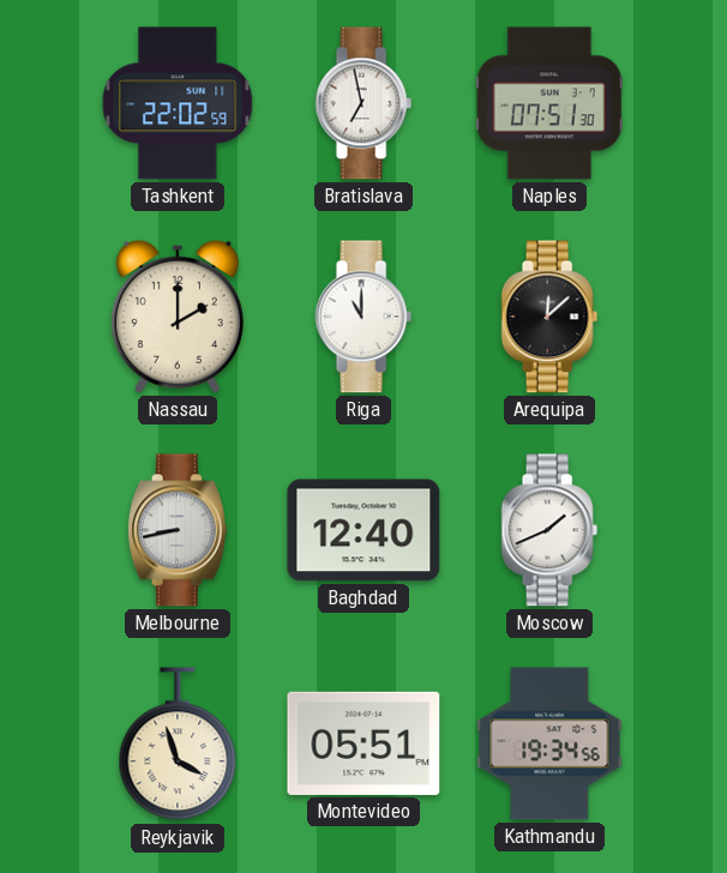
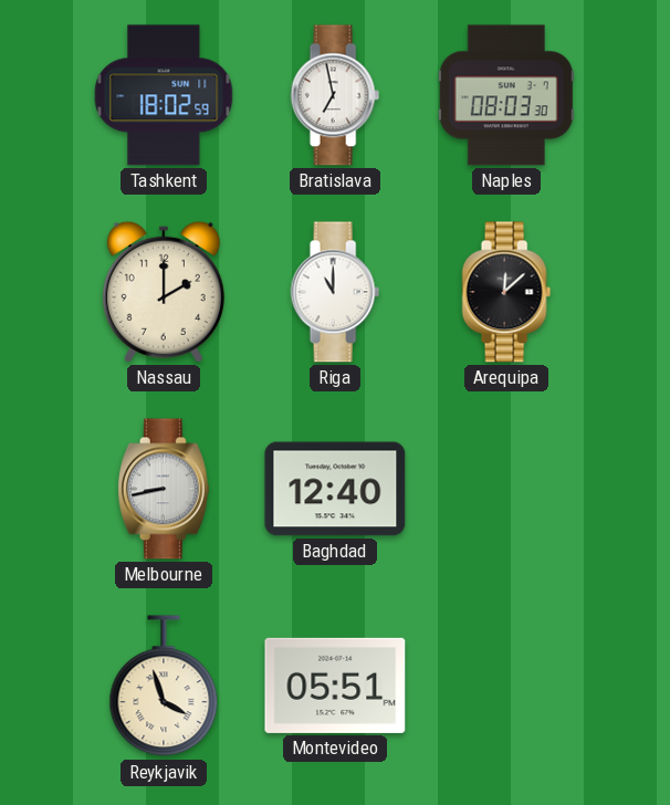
Tashkent: 22:02 -> 18:02 (164, 95)
Naples: 07:51 -> 08:03 (506, 95)
Moscow: 1:41 -> none (549, 530)
Kathmandu: 19:34 -> none (549, 743)
